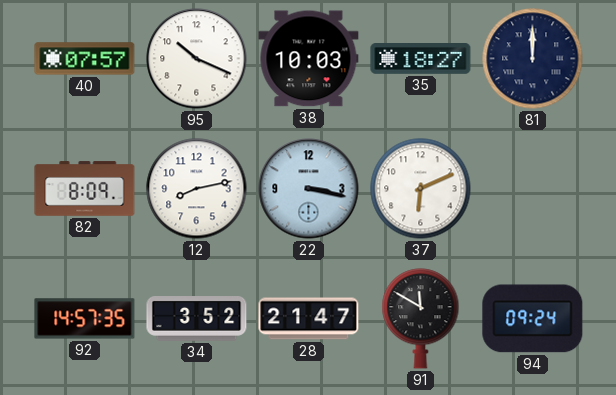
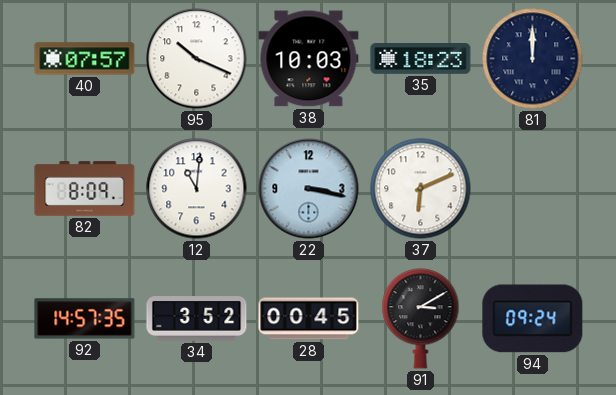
35: 18:27 -> 18:23 (421, 59)
12: 8:13 -> 11:01 (197, 189)
28: 21:47 -> 00:45 (309, 319)
91: 11:50 -> 3:10 (421, 319)
